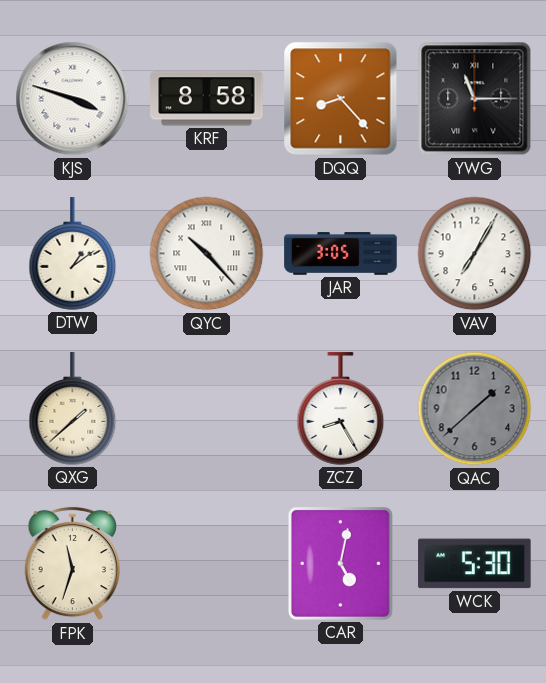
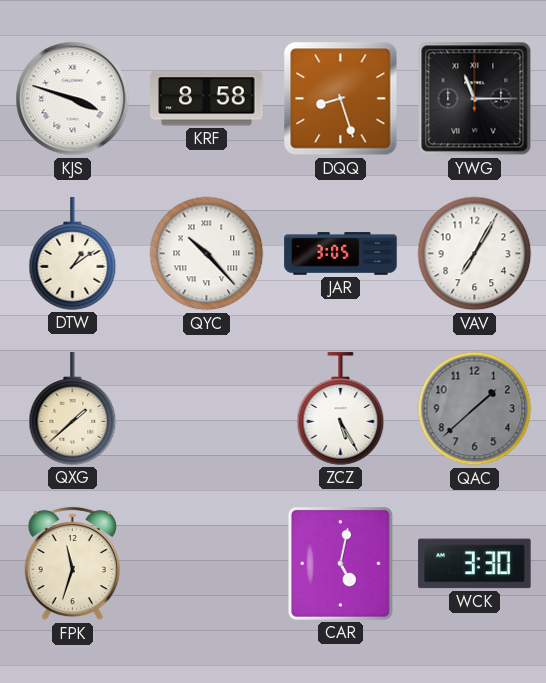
DQQ: 8:23 -> 8:27 (341, 99)
ZCZ: 8:25 -> 5:25 (341, 409)
WCK: 5:30 -> 3:30 (475, 564)
